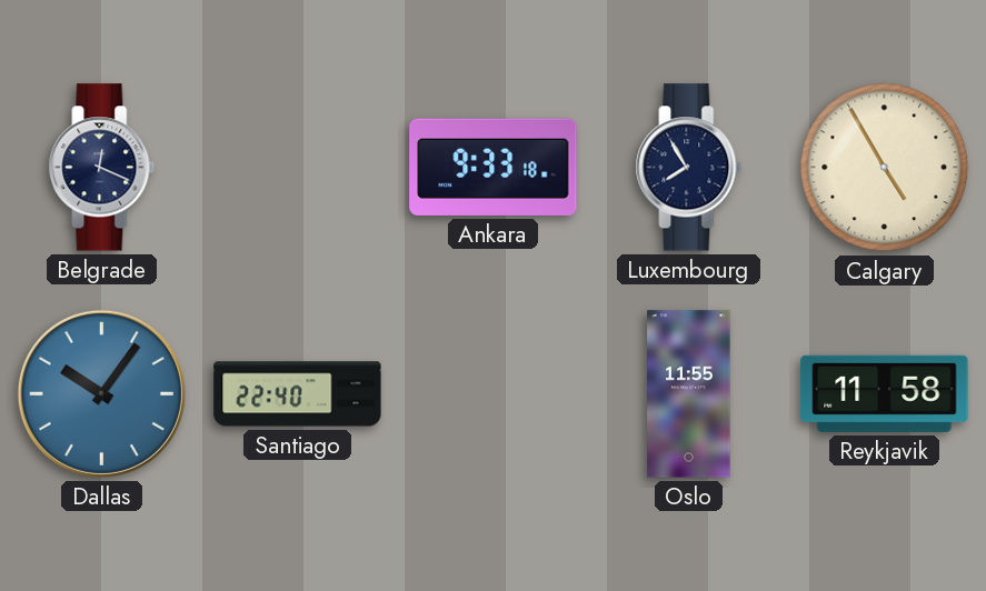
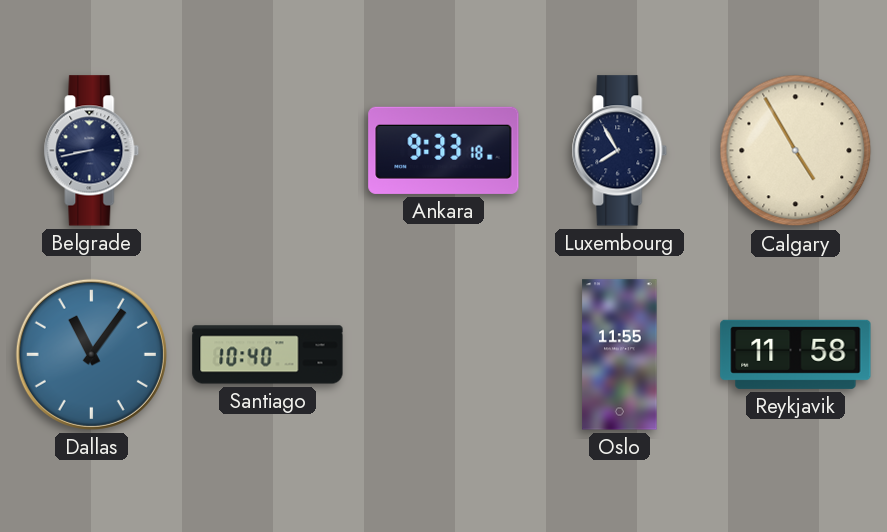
Belgrade: 12:19 -> 8:43 (92, 151)
Dallas: 10:06 -> 11:06 (91, 354)
Santiago: 22:40 -> 10:40 (268, 355)
